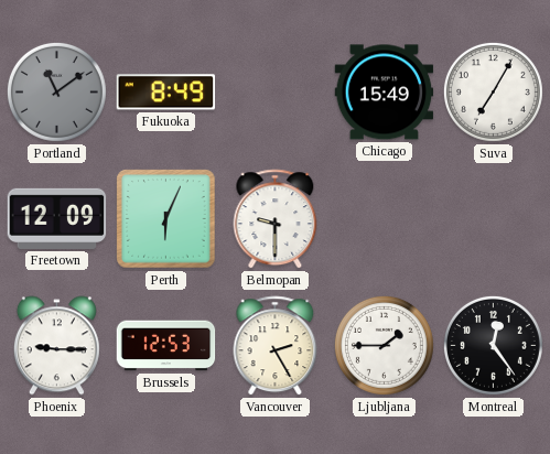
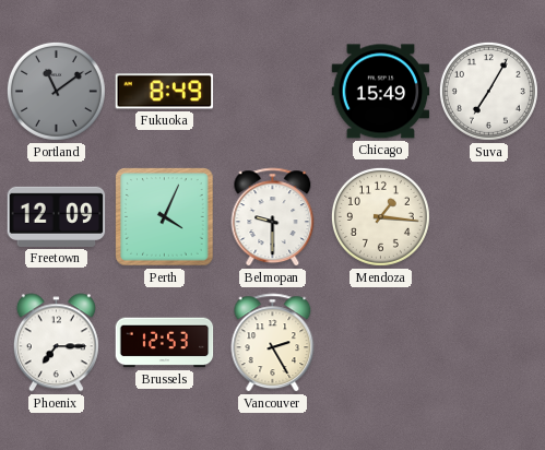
Perth: 6:04 -> 4:04 (165, 217)
Mendoza: none -> 1:16 (380, 216)
Phoenix: 9:15 -> 7:15 (56, 343)
Ljubljana: 1:45 -> none (384, 345)
Montreal: 12:24 -> none (493, 345)
